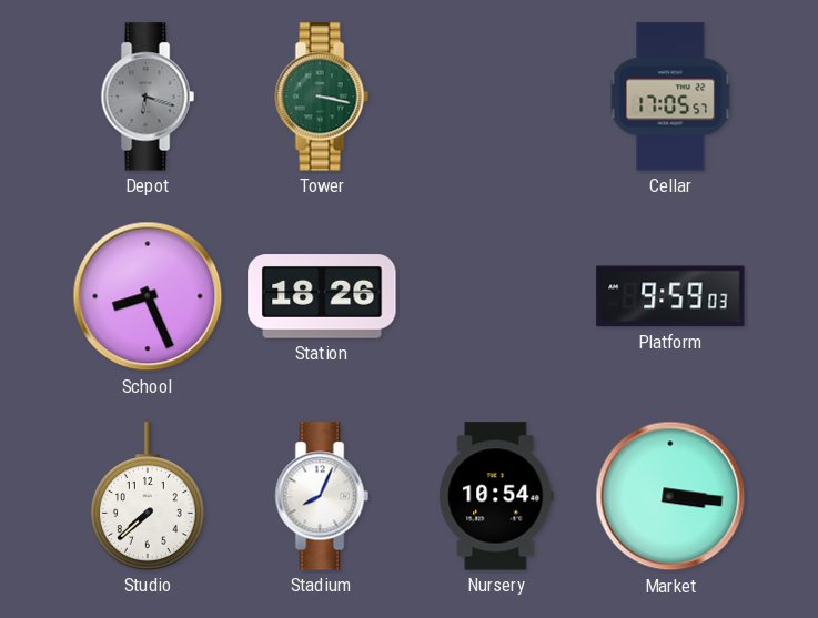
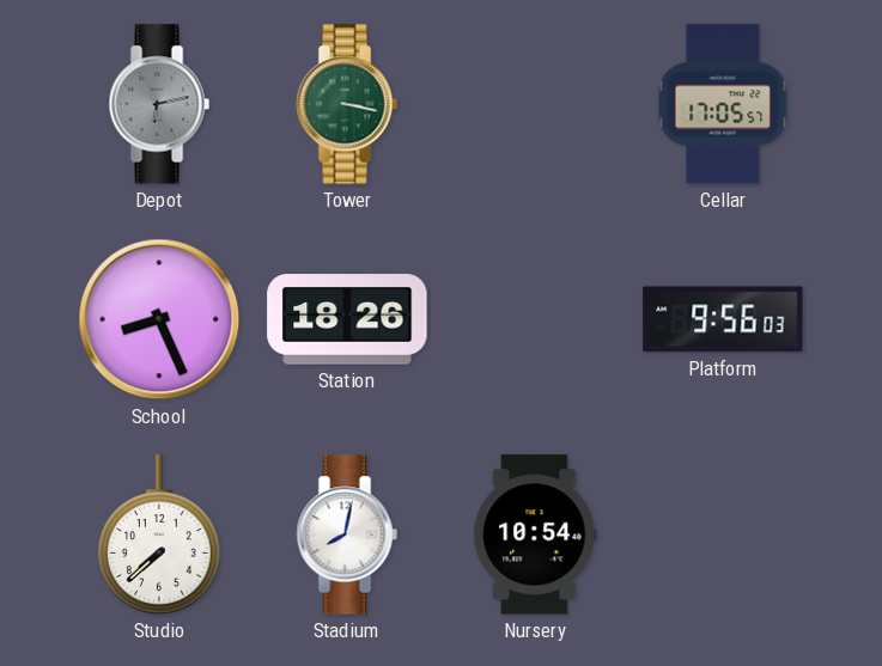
Depot: 6:18 -> 6:13 (159, 104)
Platform: 9:59 -> 9:56 (723, 319)
Stadium: 8:04 -> 8:02 (347, 534)
Market: 3:16 -> none (670, 496)
